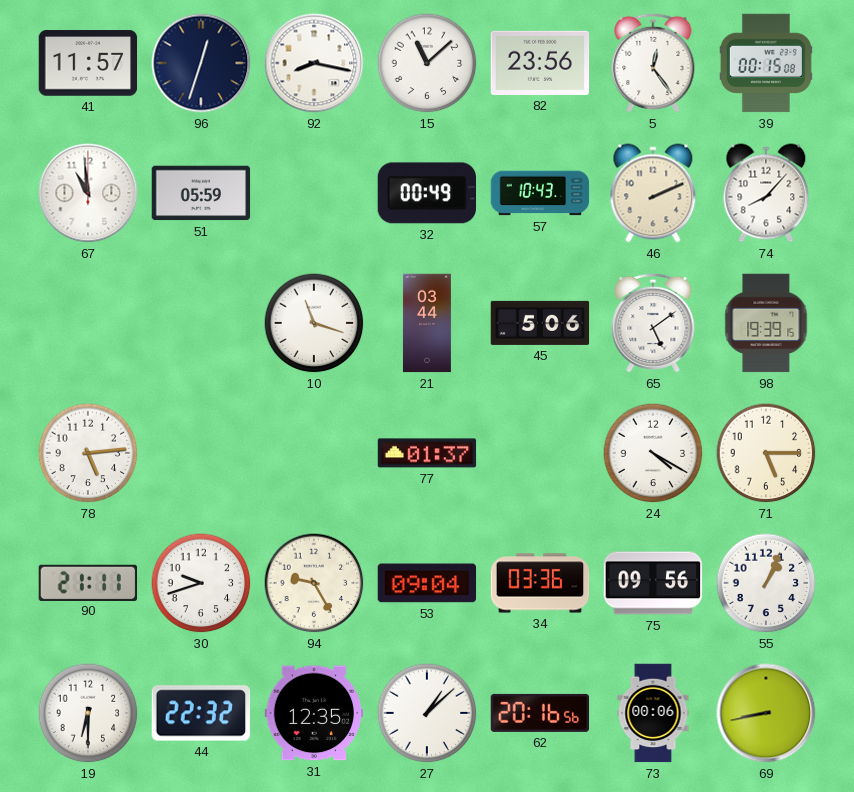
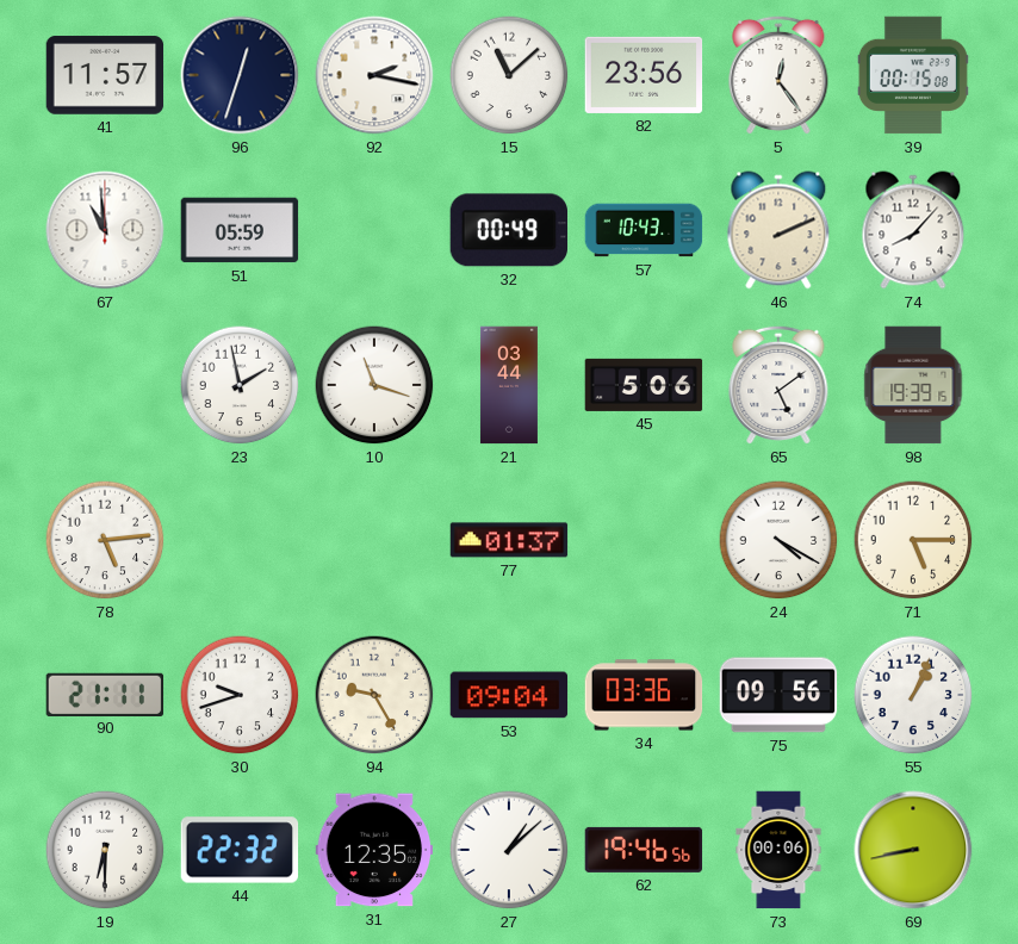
92: 8:17 -> 2:17 (374, 75)
23: none -> 1:58 (240, 385)
62: 20:16 -> 19:46 (644, 850)
